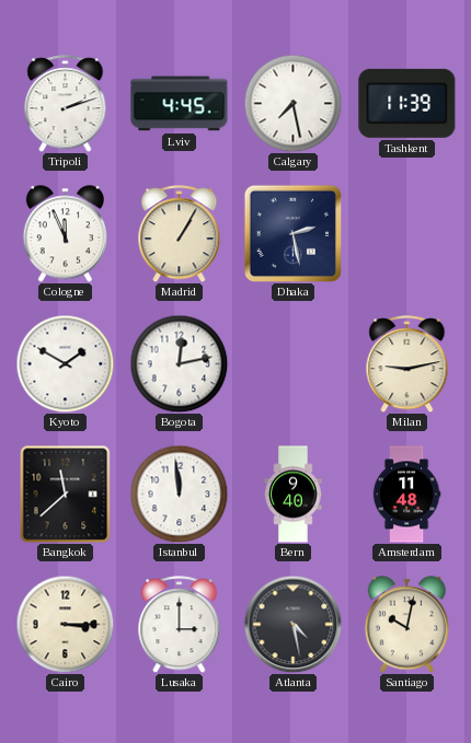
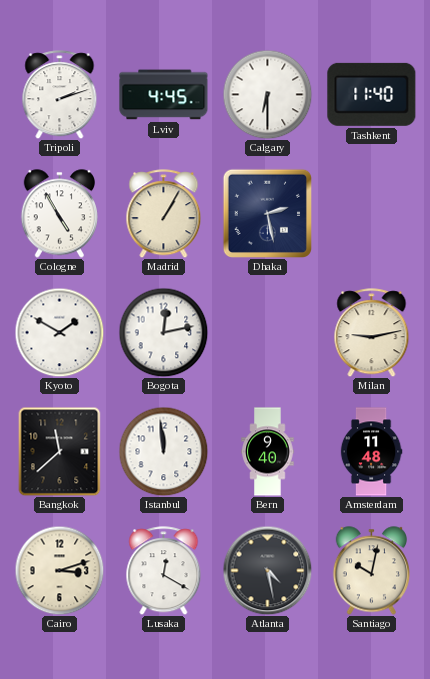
Calgary: 7:28 -> 6:30 (267, 94)
Tashkent: 11:39 -> 11:40 (372, 94)
Cologne: 11:56 -> 4:55 (59, 214)
Cairo: 3:15 -> 3:12 (59, 570)
Lusaka: 3:00 -> 12:20 (164, 571)
